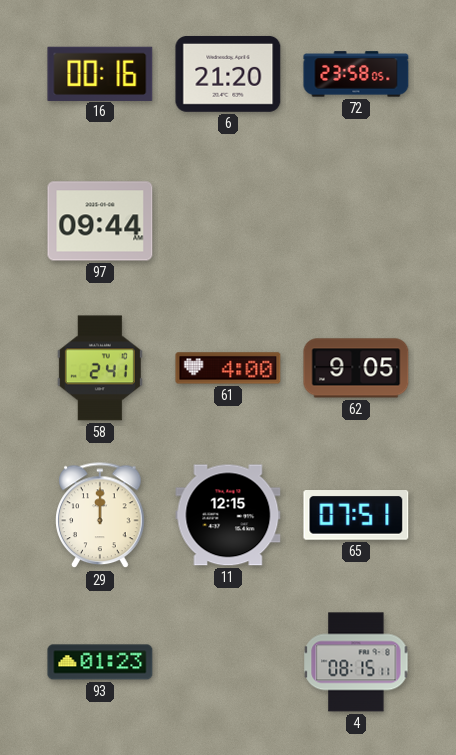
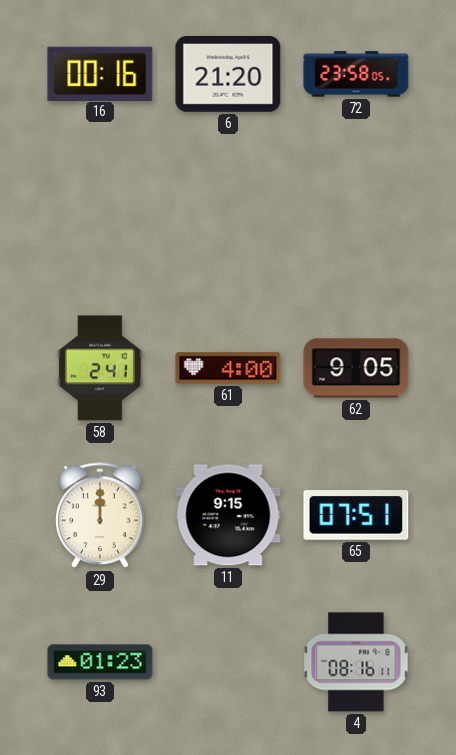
97: 09:44 -> none (100, 221)
11: 12:15 -> 9:15 (228, 515)
4: 08:15 -> 08:16 (356, 662)
